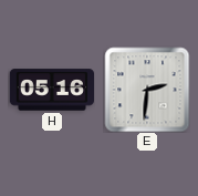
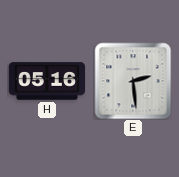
E: 2:31 -> 2:29 (133, 81)
